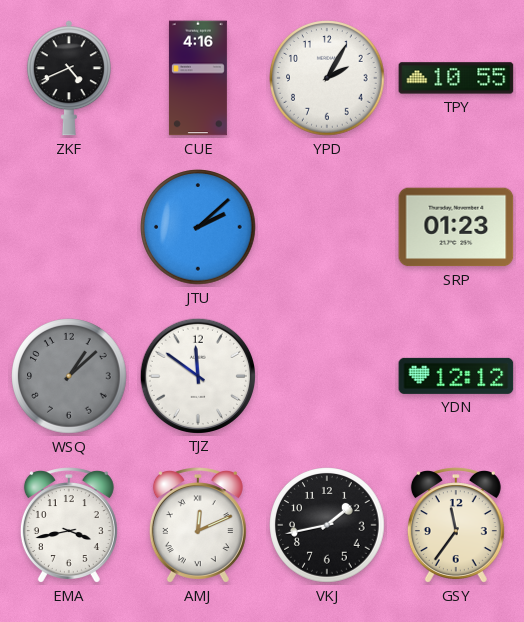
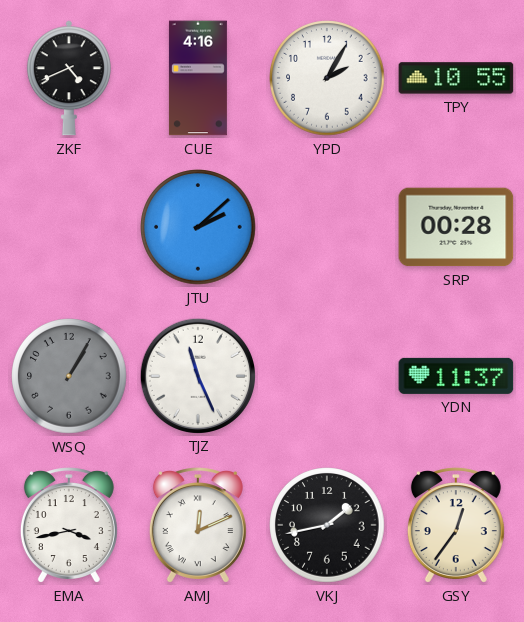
SRP: 01:23 -> 00:28 (456, 227)
WSQ: 1:08 -> 1:05 (69, 376)
TJZ: 11:51 -> 11:26 (197, 375)
YDN: 12:12 -> 11:37 (456, 376)
GSY: 11:36 -> 12:36 (456, 525)
